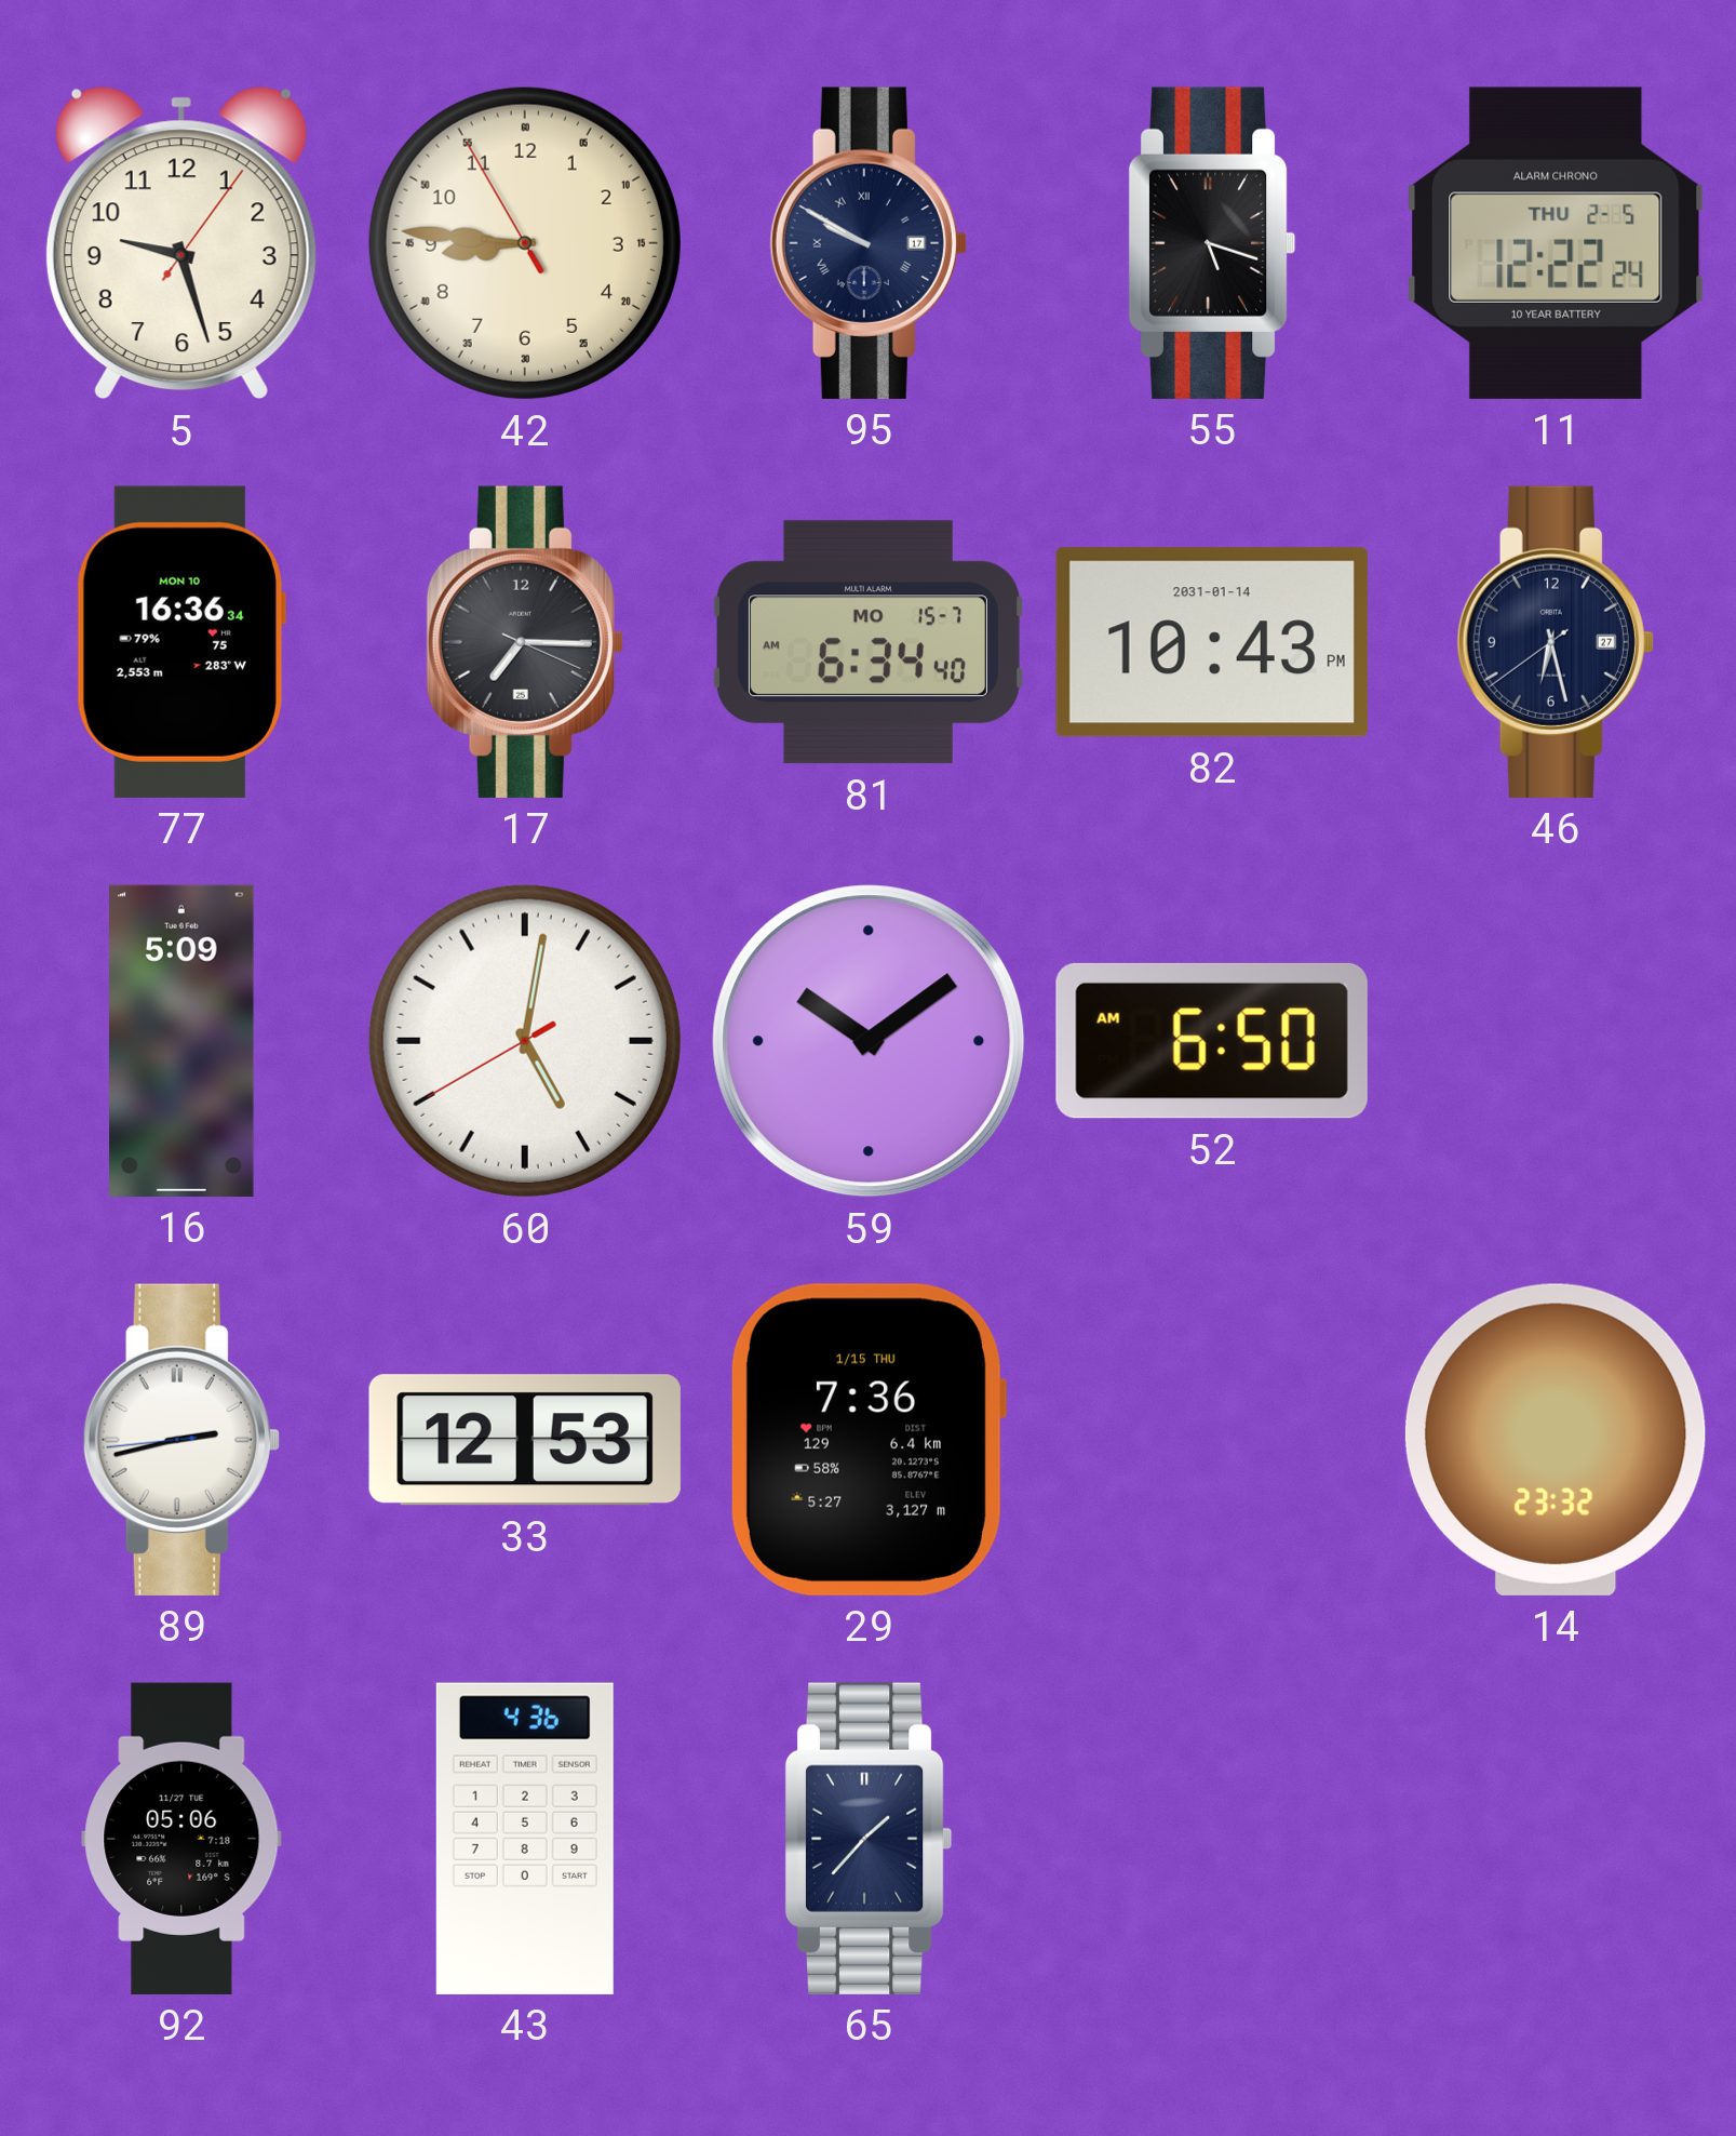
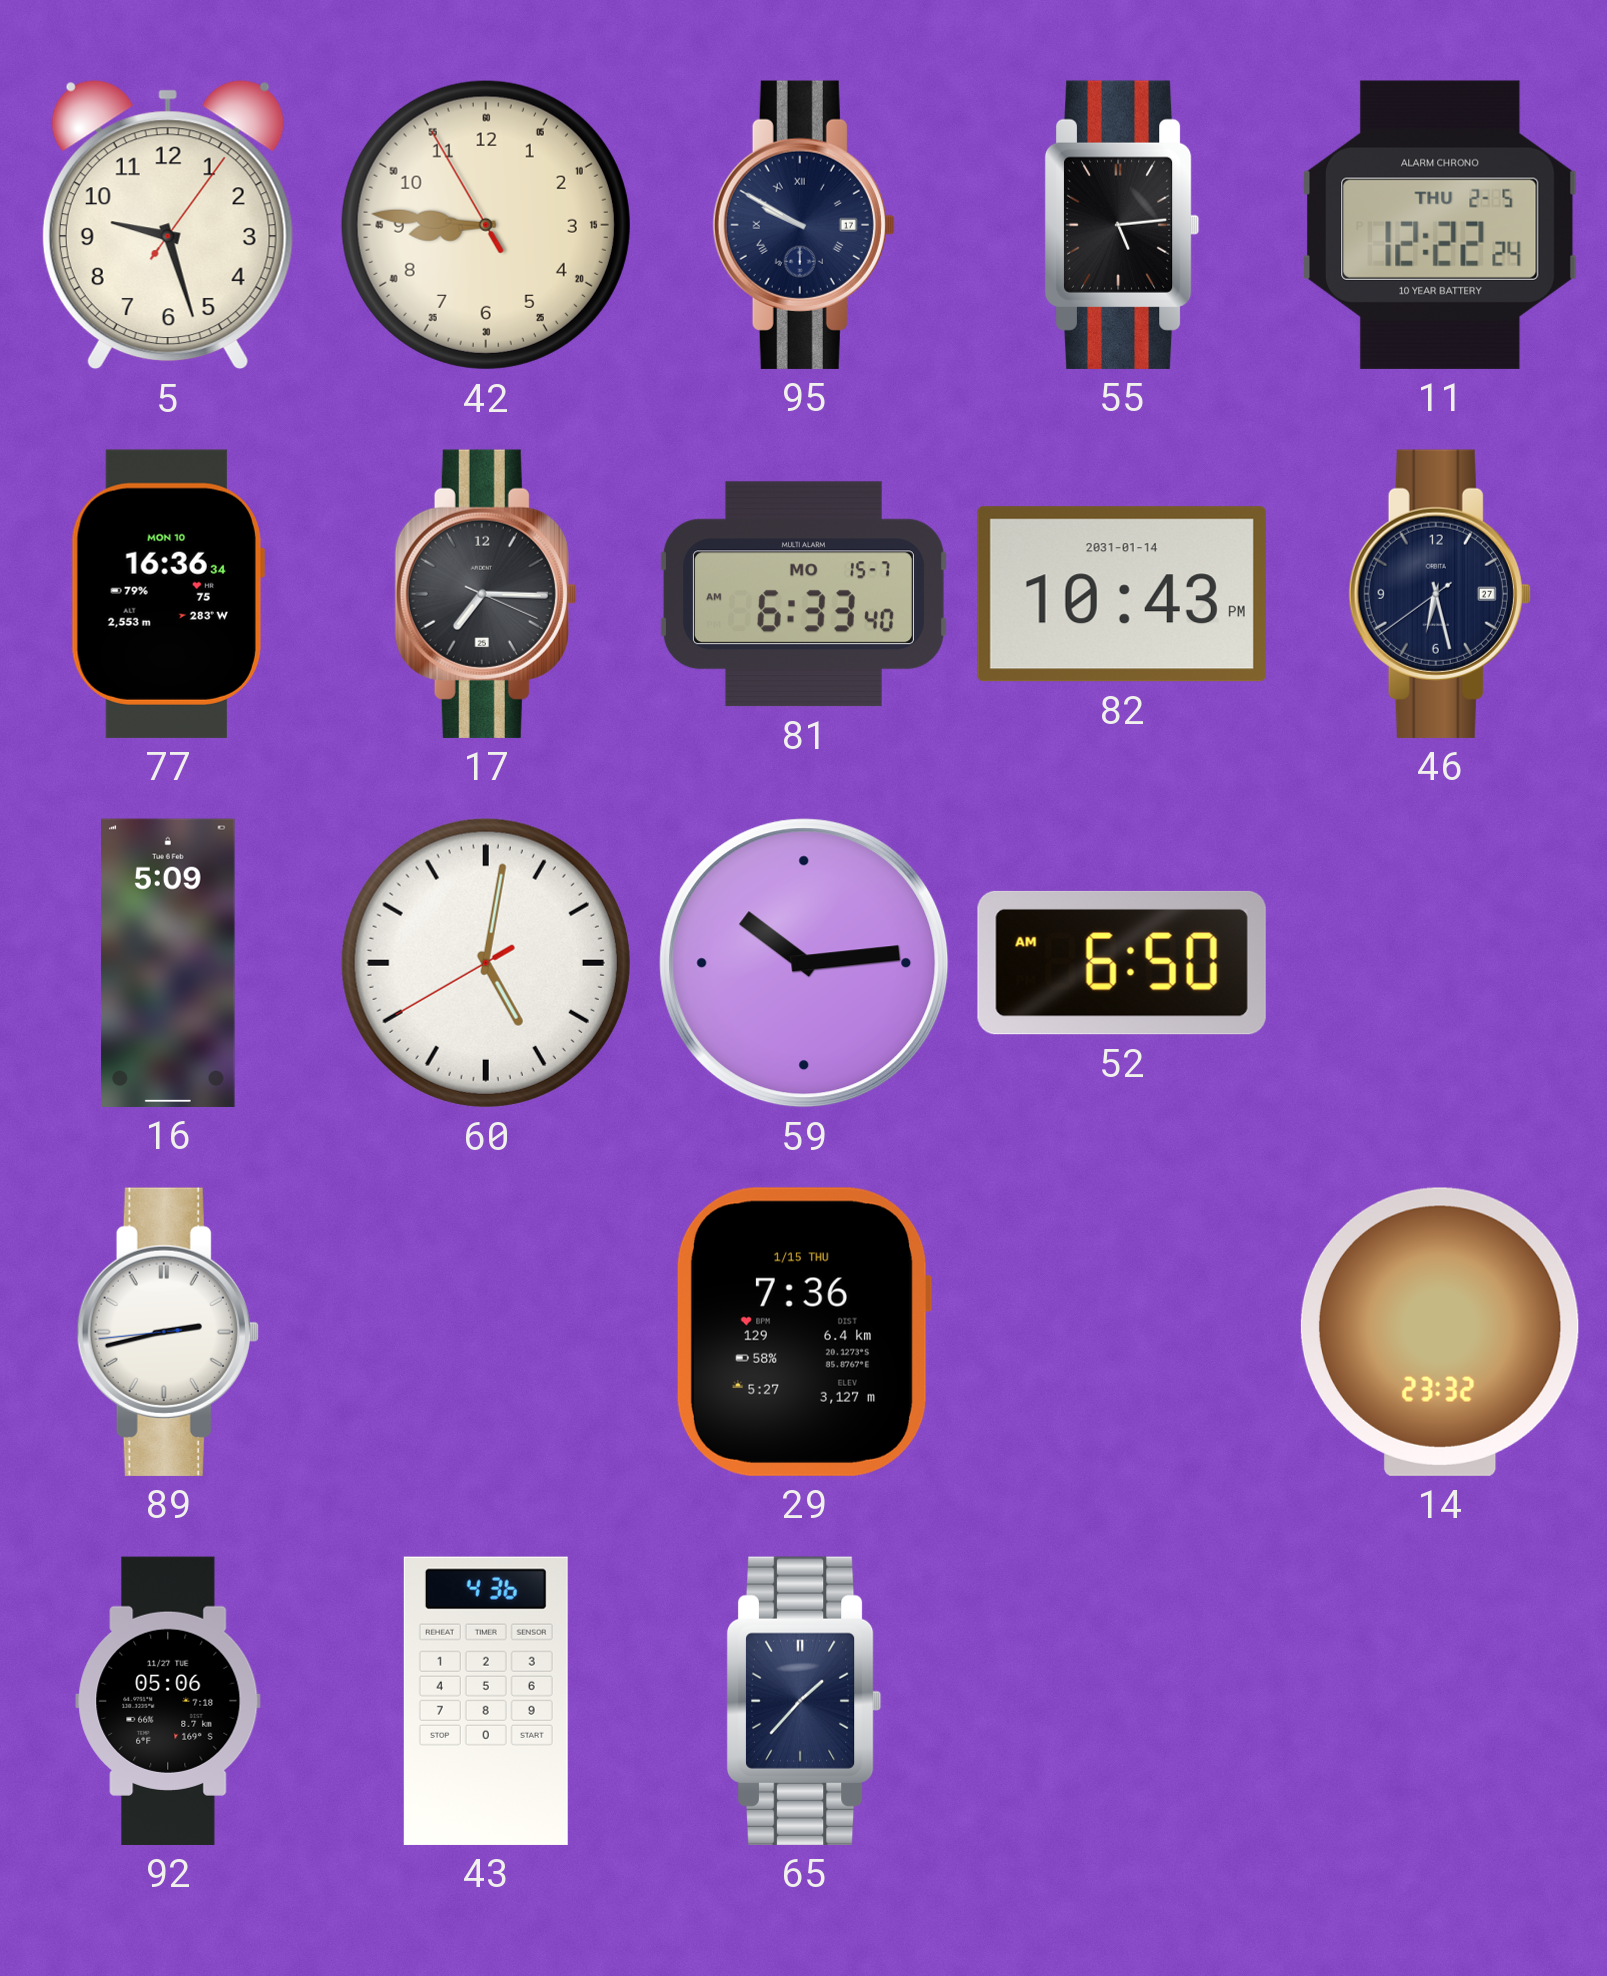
55: 5:18 -> 5:14 (1122, 225)
81: 6:34 -> 6:33 (803, 594)
59: 10:09 -> 10:14 (804, 963)
33: 12:53 -> none (525, 1440)
